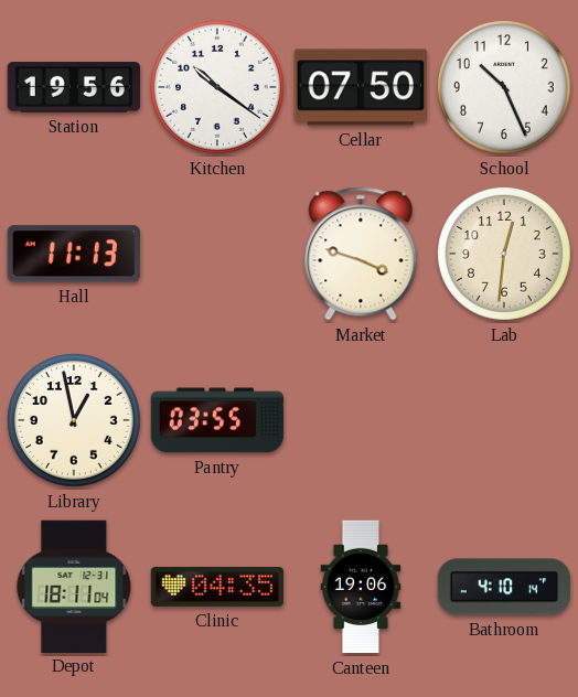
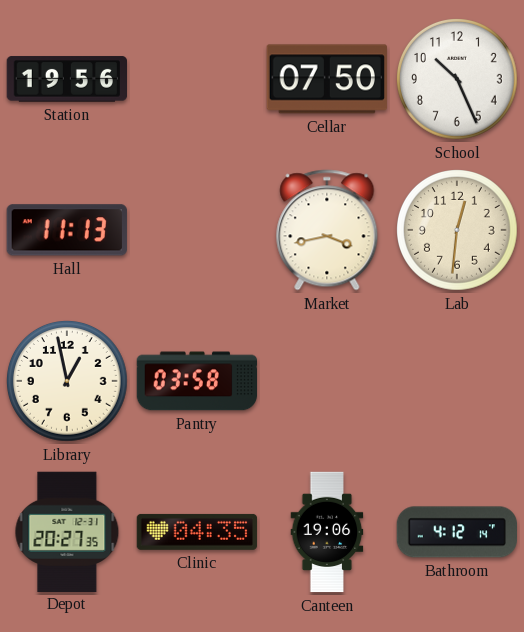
Kitchen: 10:21 -> none (218, 88)
Market: 3:48 -> 3:43 (327, 230)
Pantry: 03:55 -> 03:58 (197, 381)
Depot: 18:11 -> 20:27 (67, 531)
Bathroom: 4:10 -> 4:12 (456, 532)
